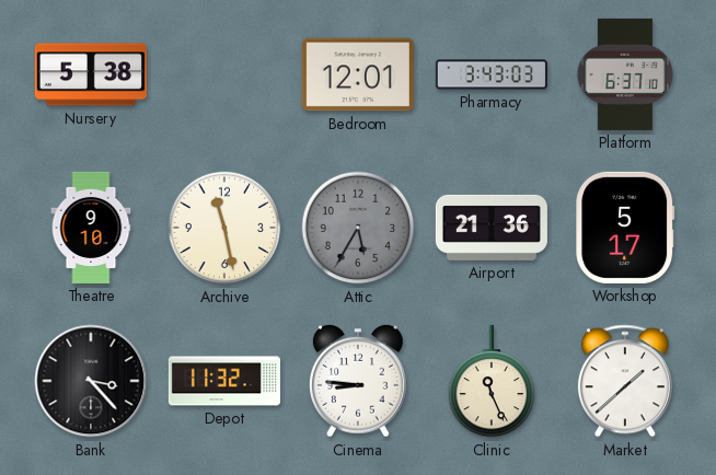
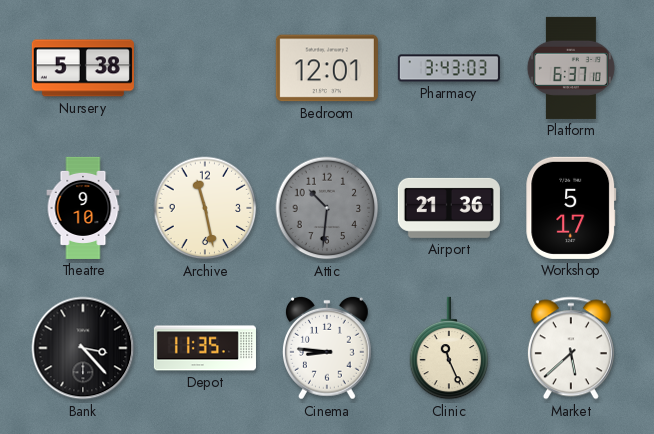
Attic: 5:35 -> 10:31 (327, 208)
Depot: 11:32 -> 11:35 (205, 348)
Market: 1:38 -> 5:38 (571, 348)
